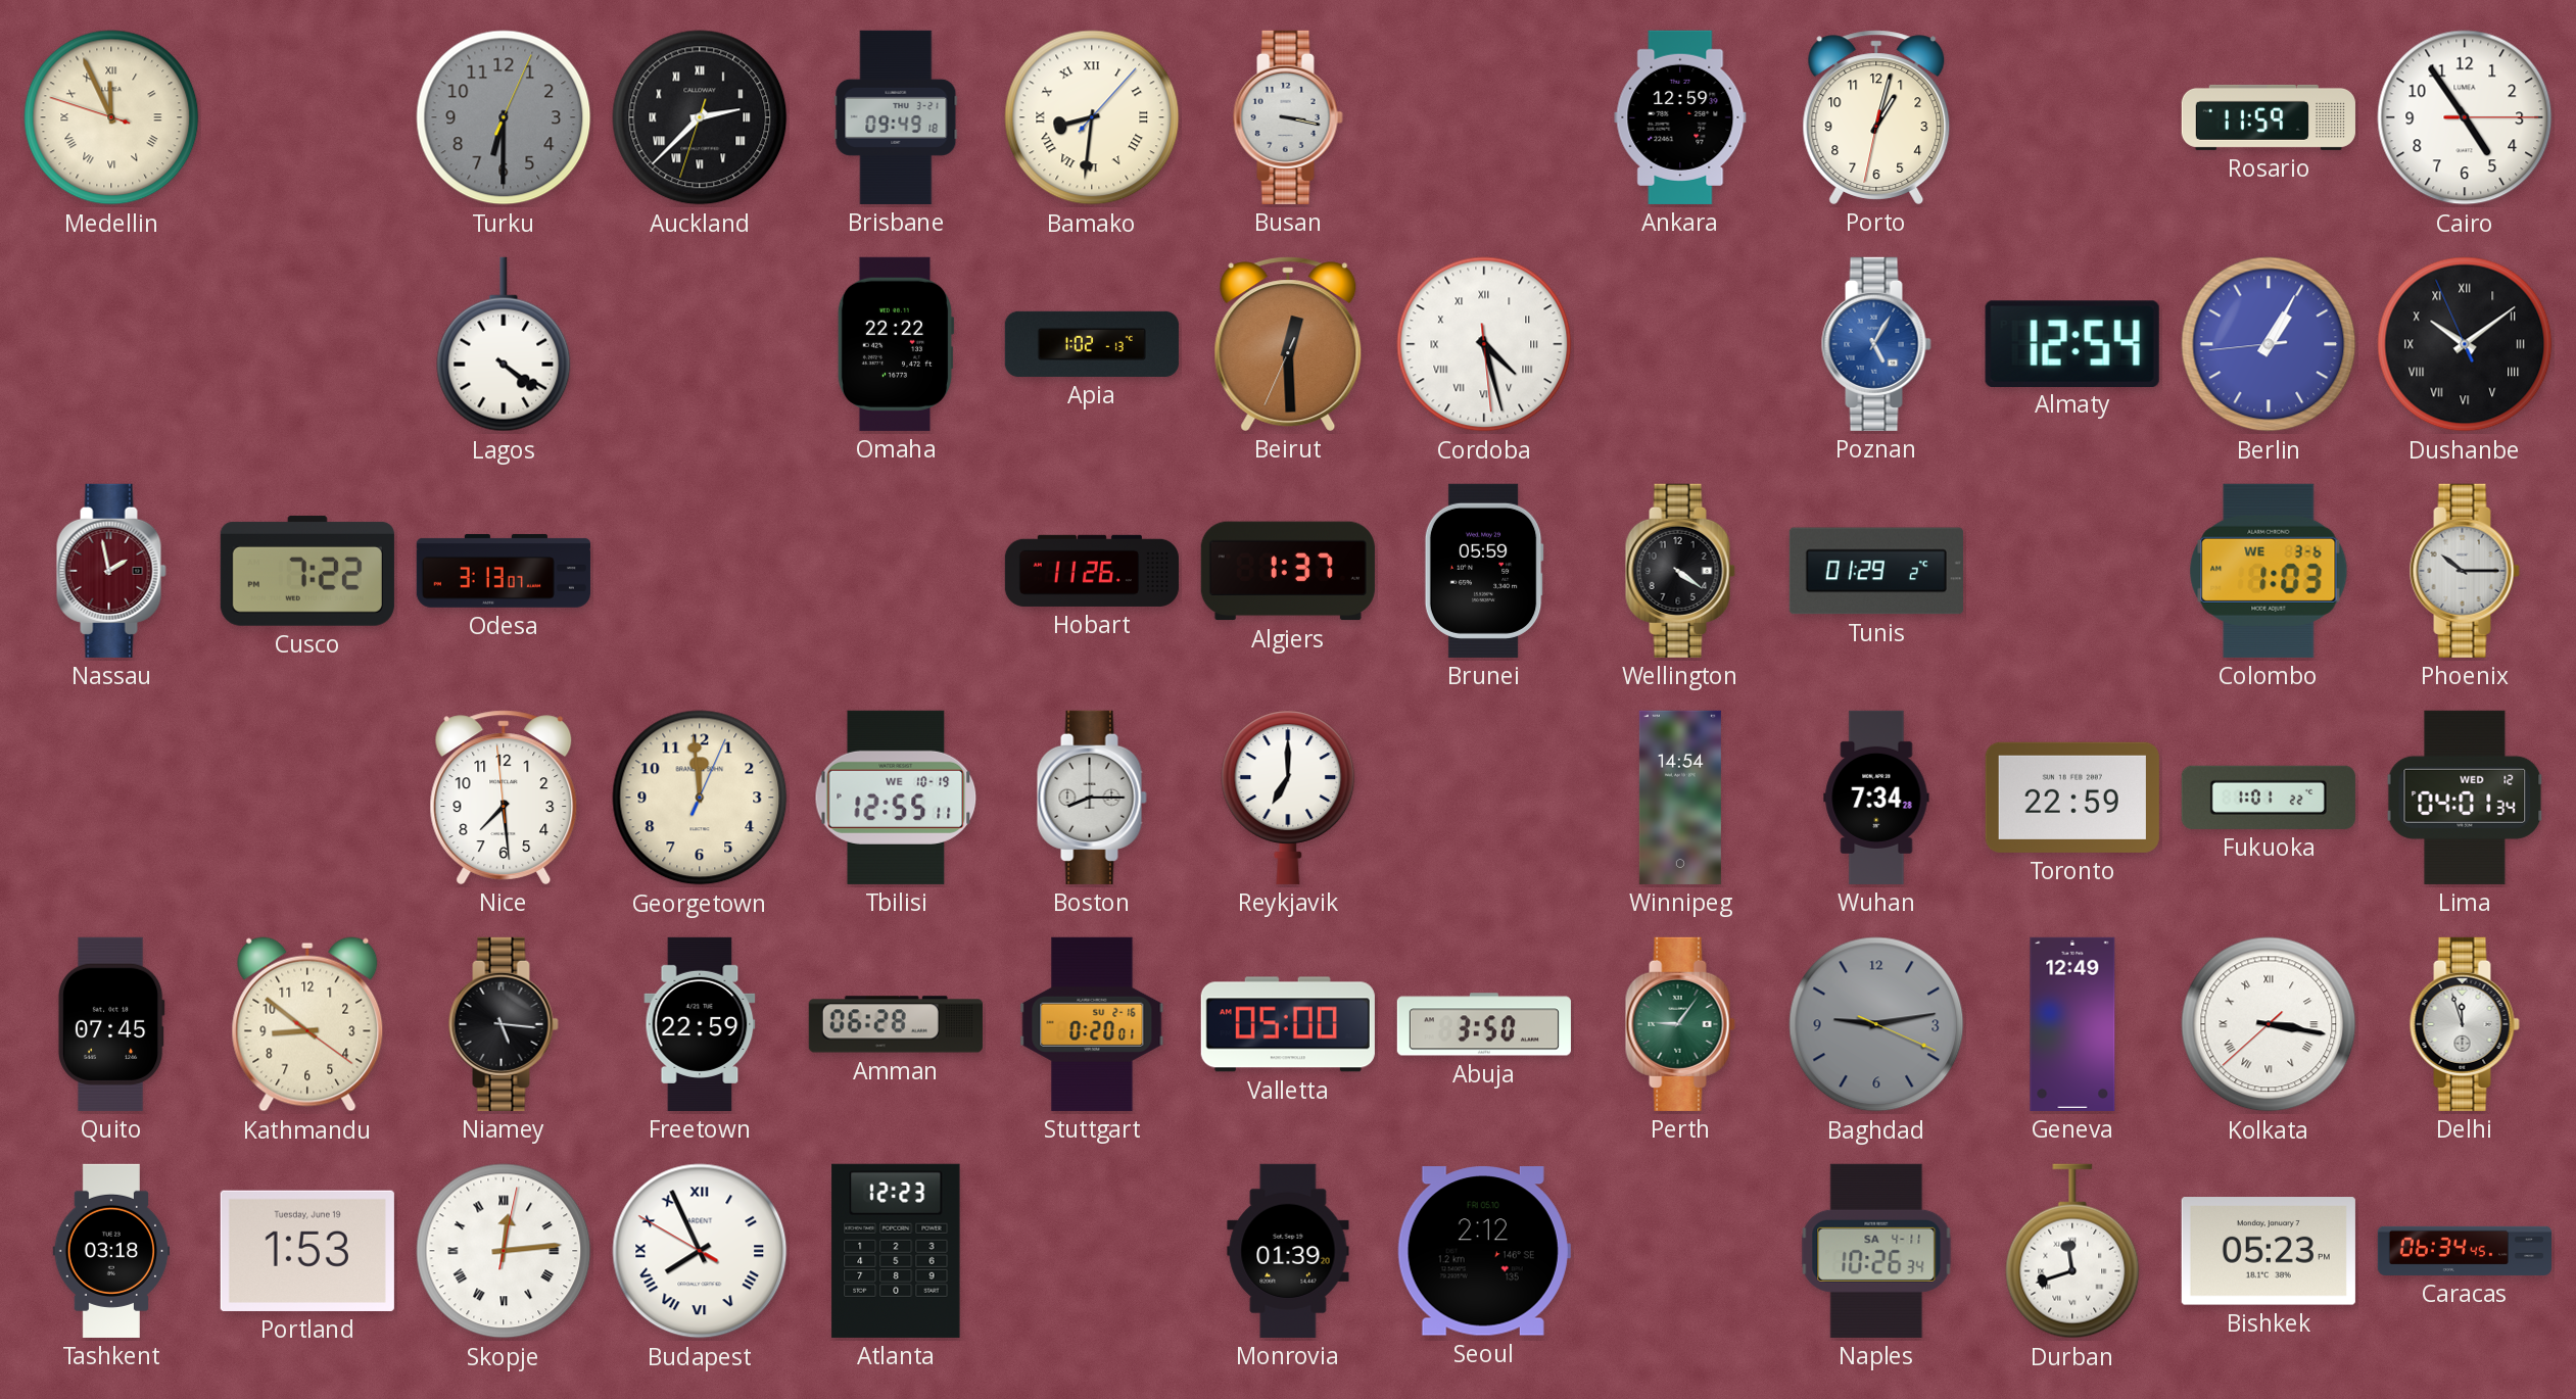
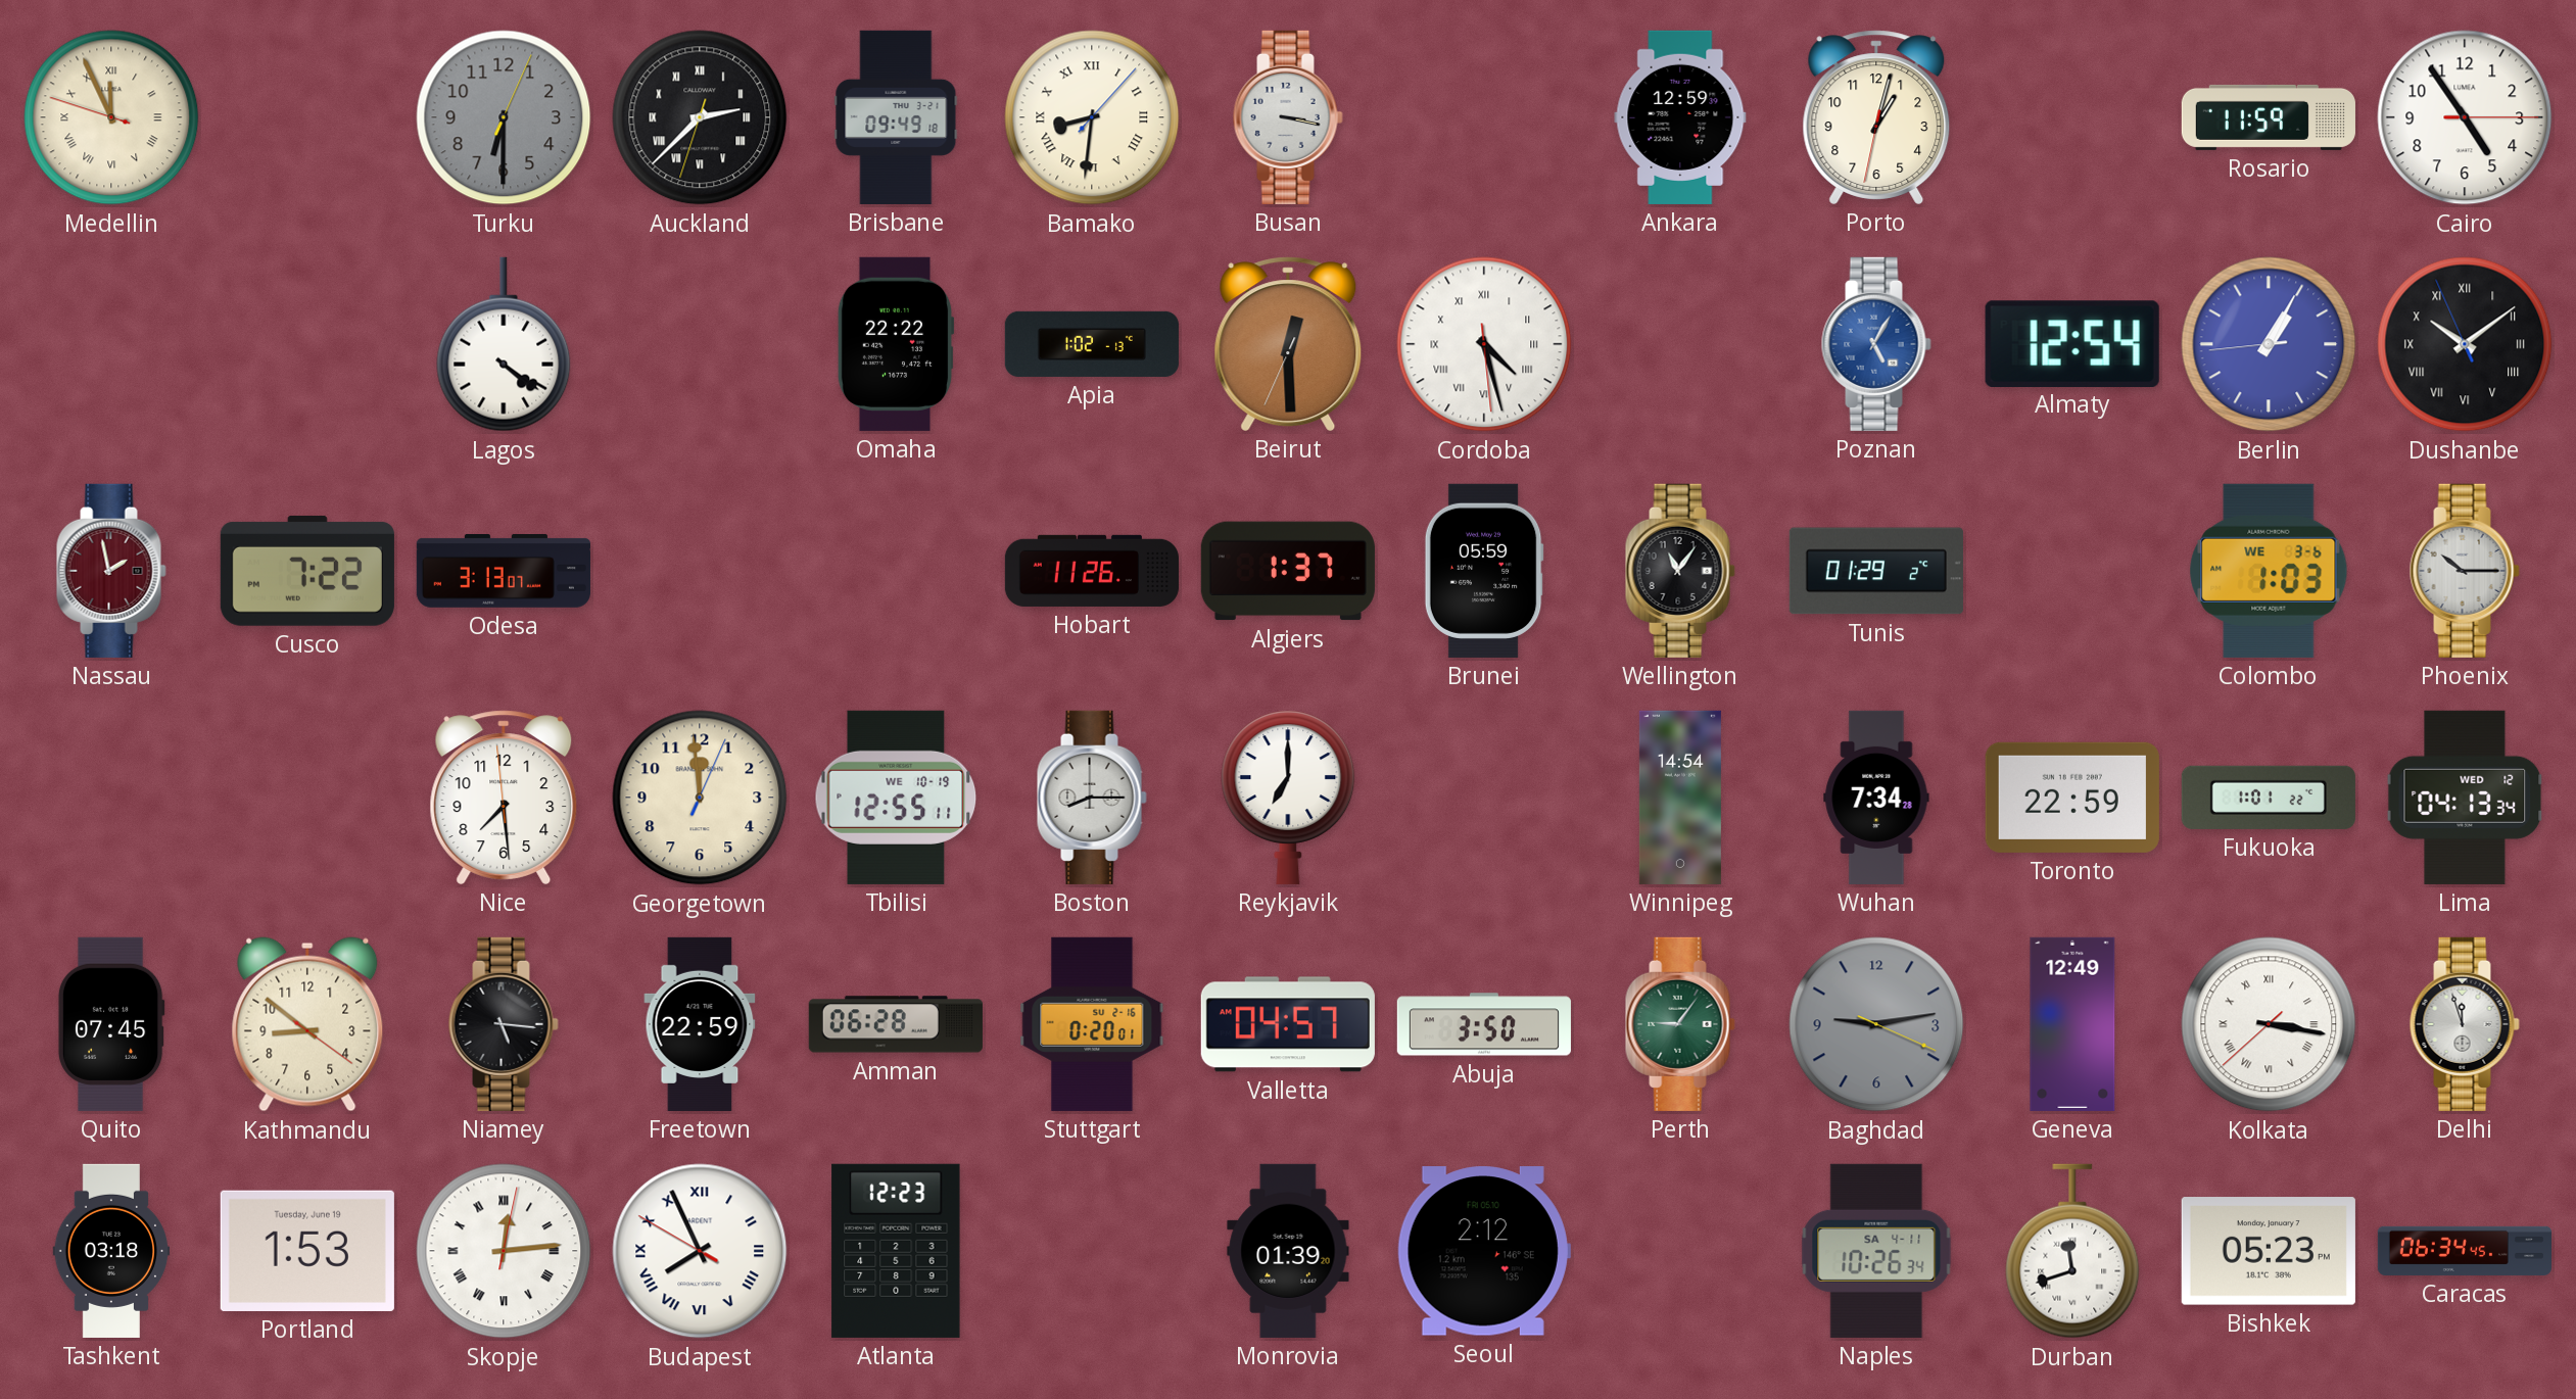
Wellington: 4:21 -> 11:06 (1680, 571)
Lima: 04:01 -> 04:13 (2465, 798)
Valletta: 05:00 -> 04:57 (1288, 1024)
